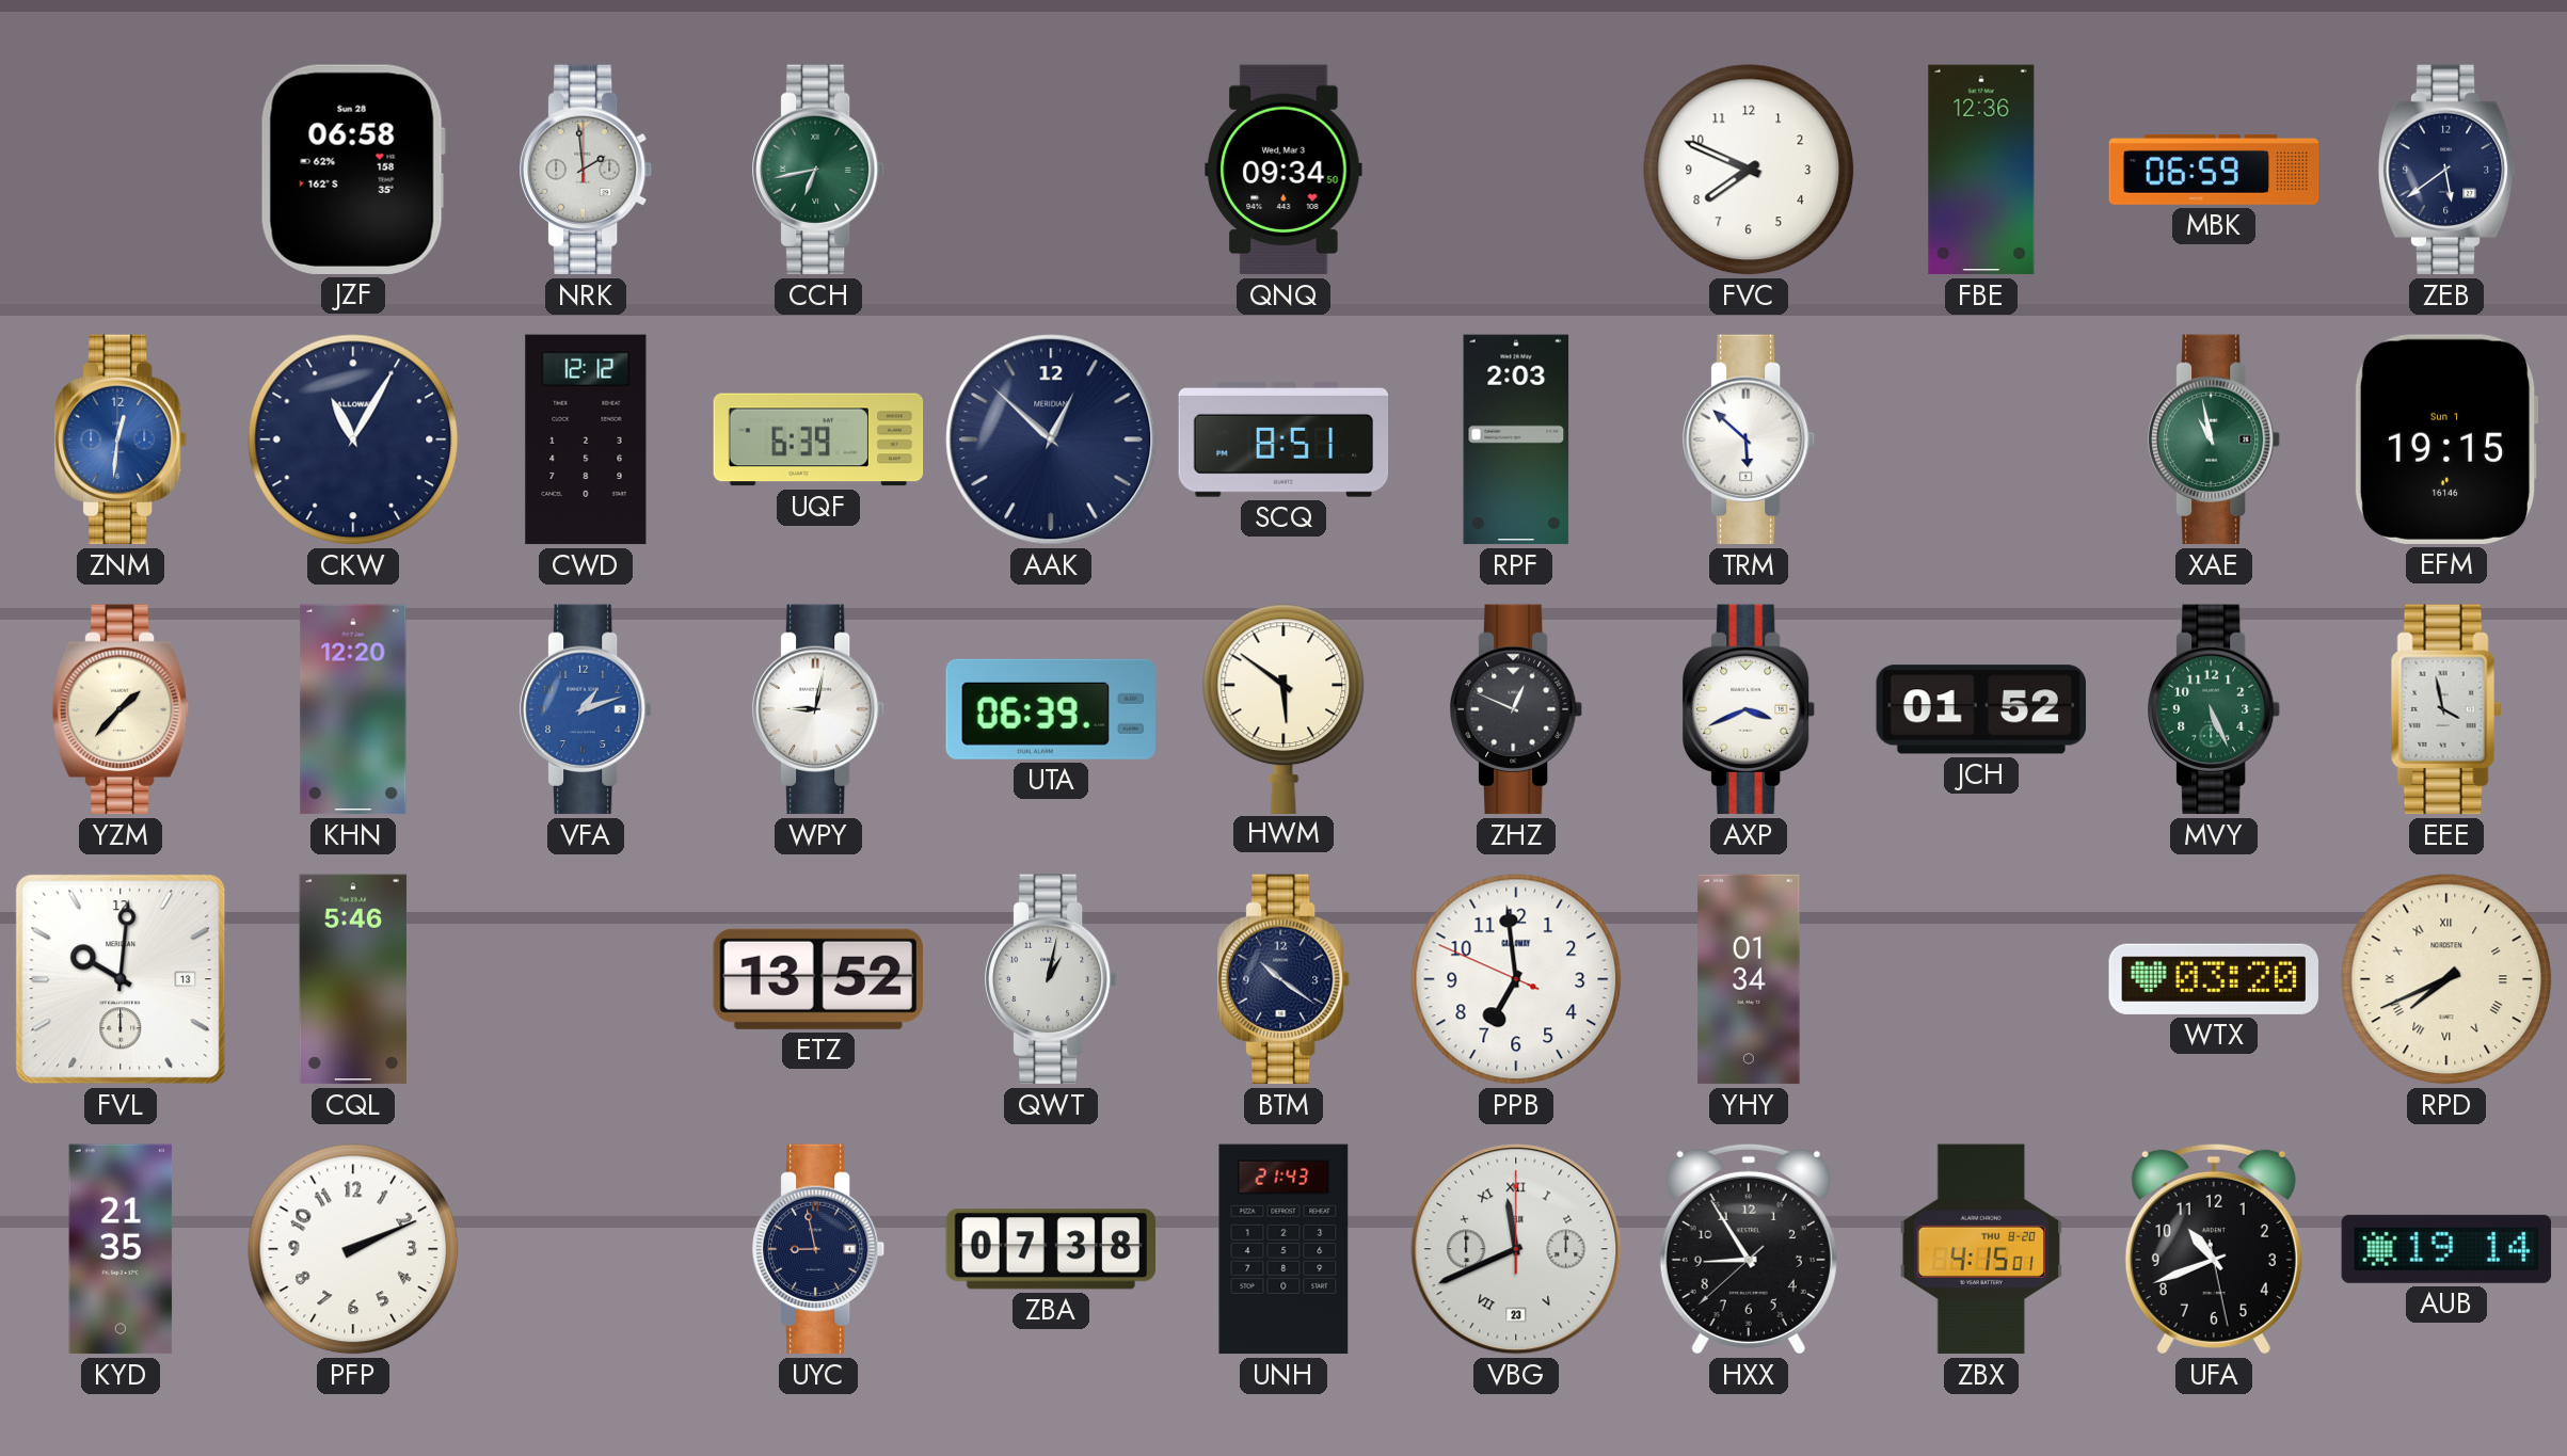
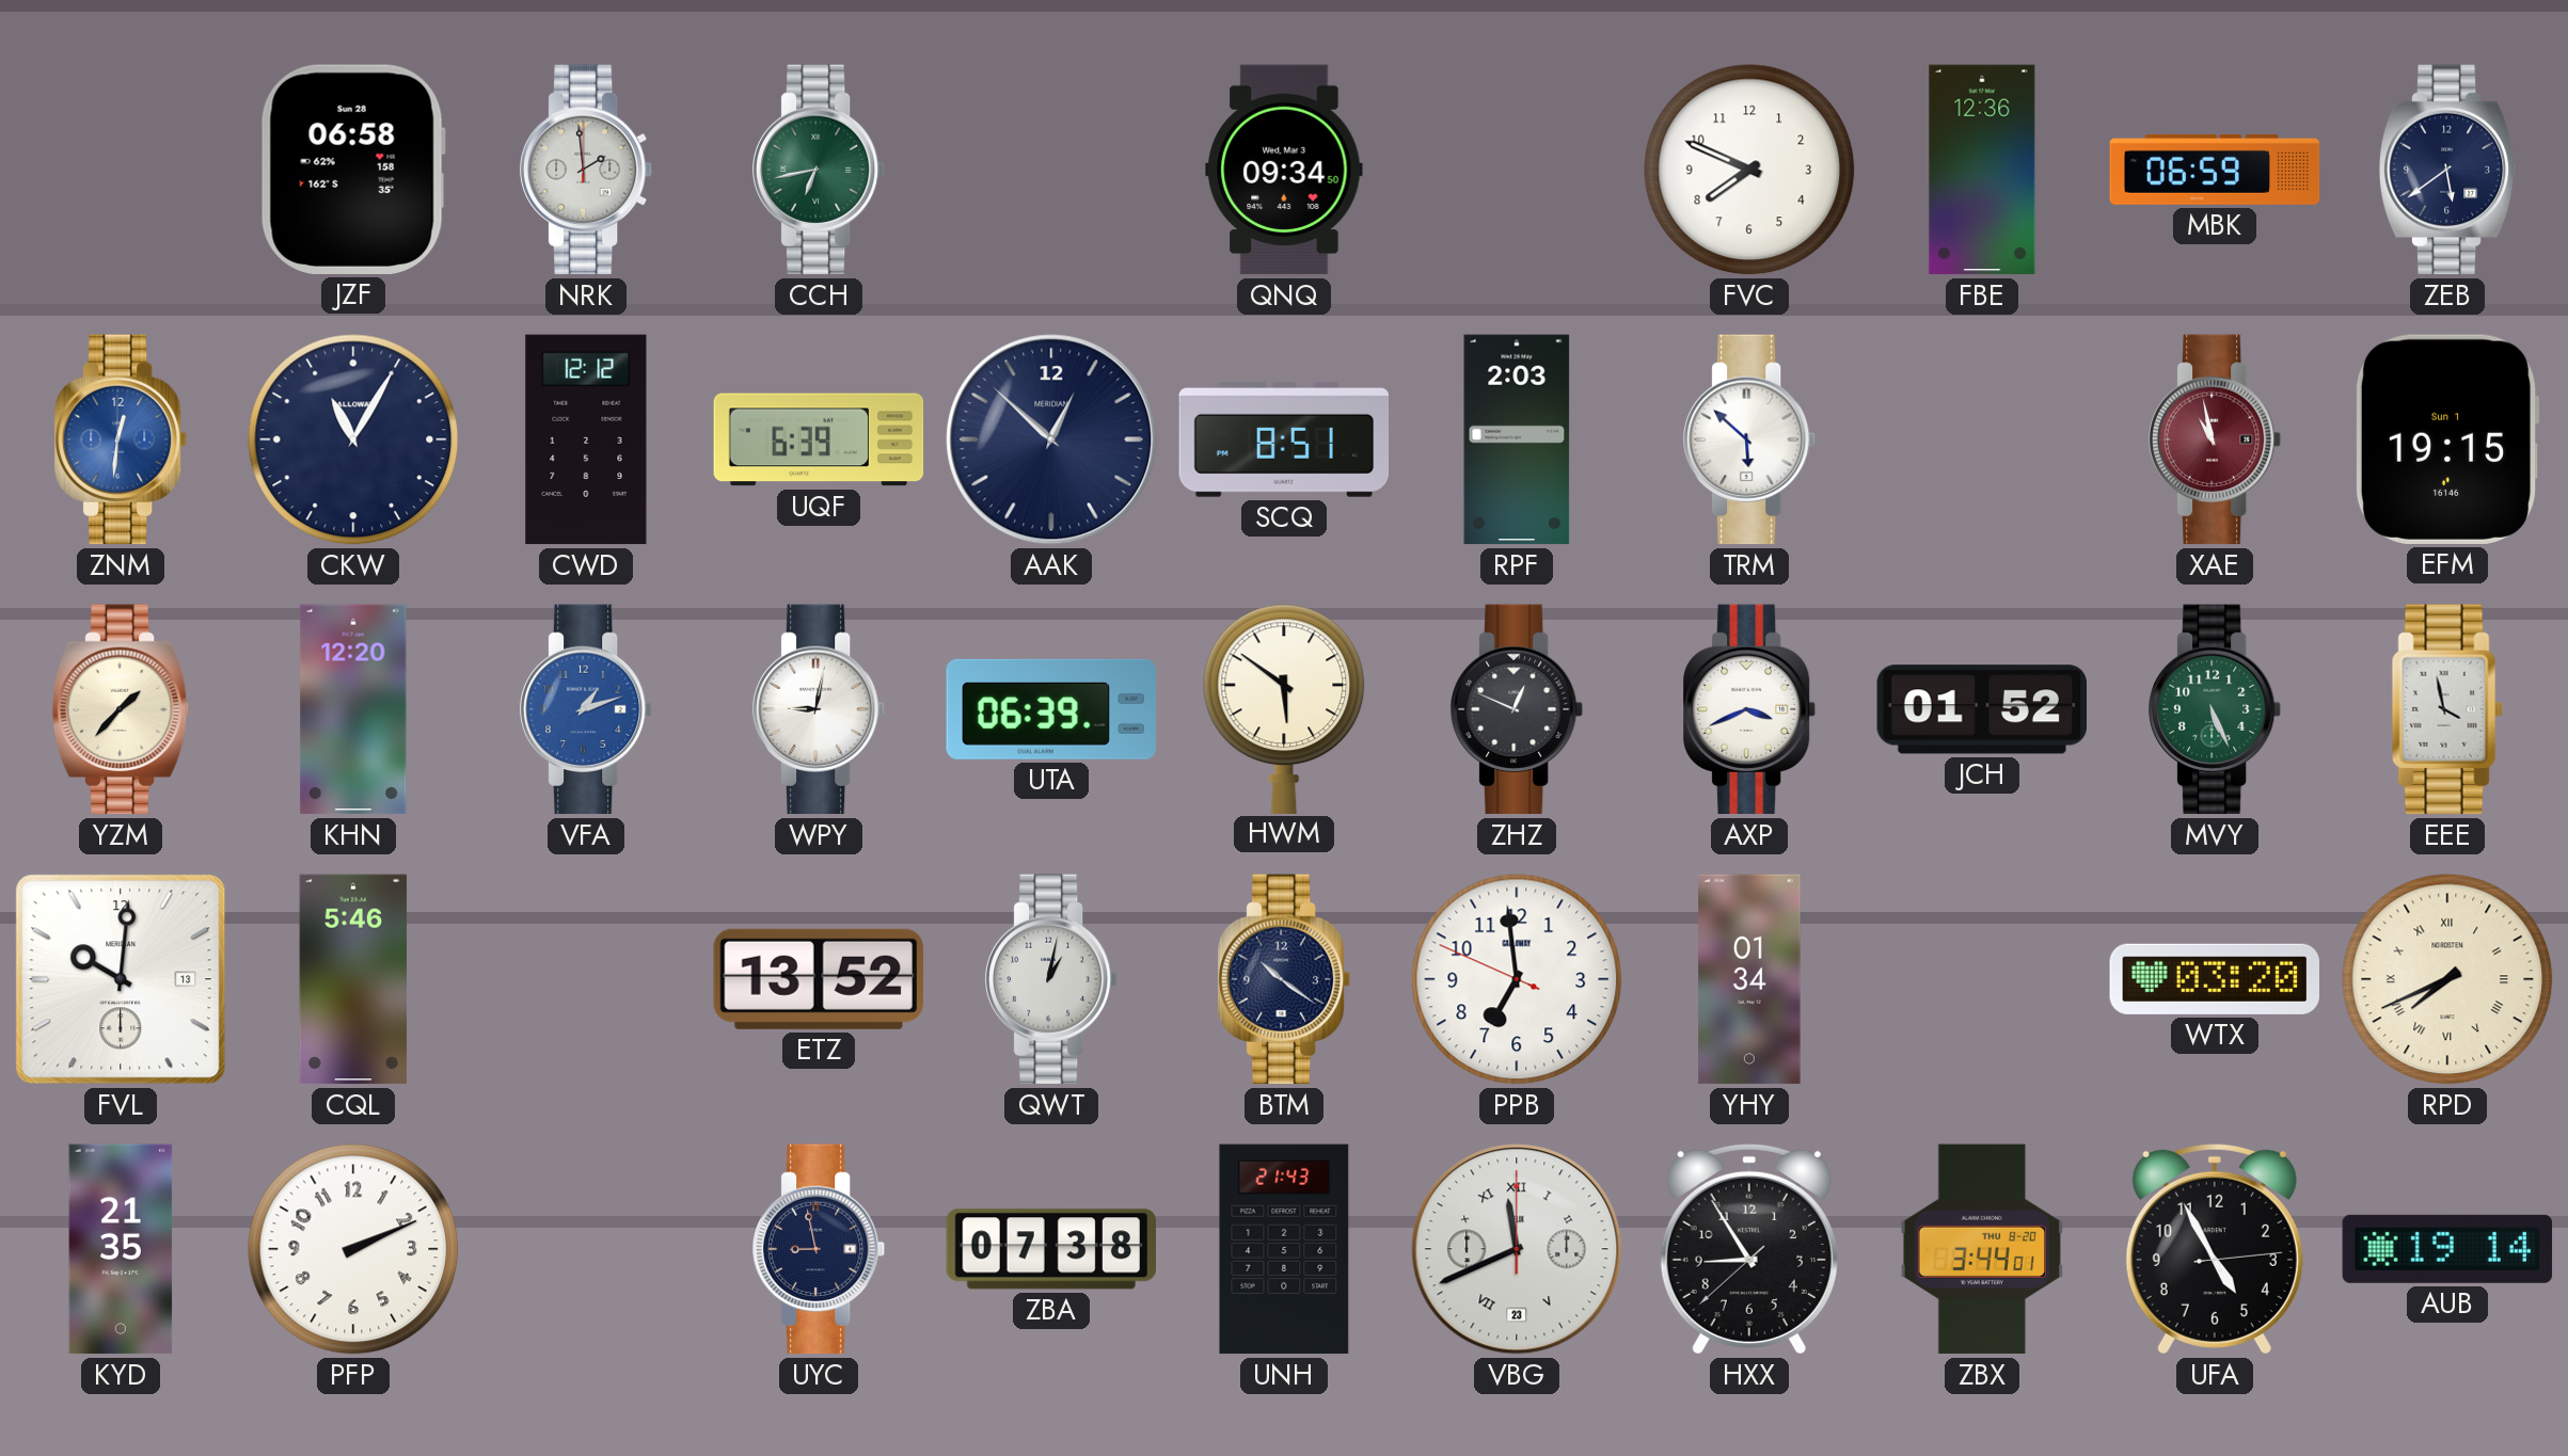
XAE dial: green -> burgundy (2216, 439)
ZBX: 4:15 -> 3:44 (1981, 1249)
UFA: 10:41 -> 4:55 (2215, 1249)
